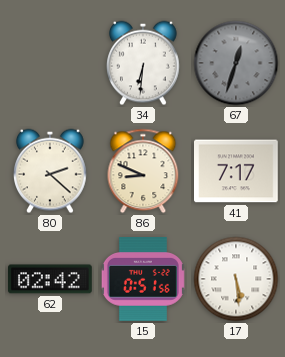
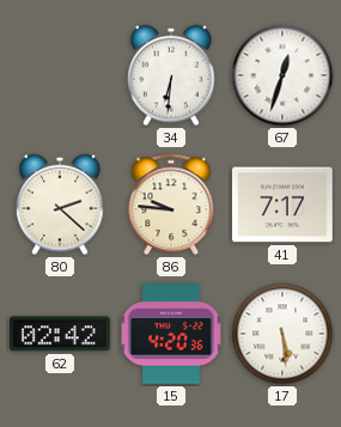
67 dial: grey -> white (282, 75)
86: 8:49 -> 9:46 (171, 205)
15: 0:51 -> 4:20 (171, 335)
